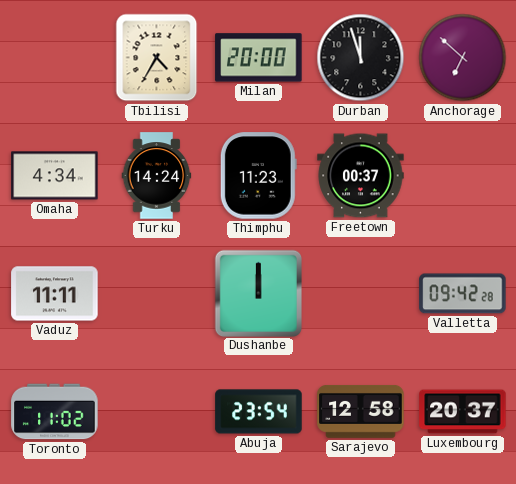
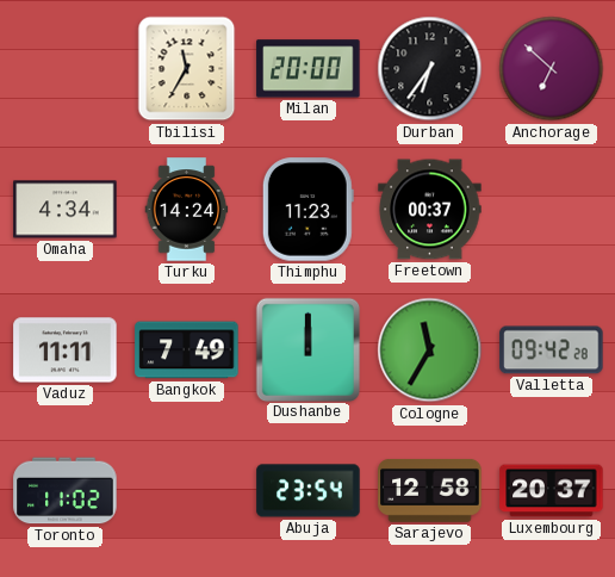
Tbilisi: 4:35 -> 11:35 (187, 69)
Durban: 11:57 -> 6:36 (430, 69)
Bangkok: none -> 7:49 (187, 350)
Cologne: none -> 11:35 (430, 350)
